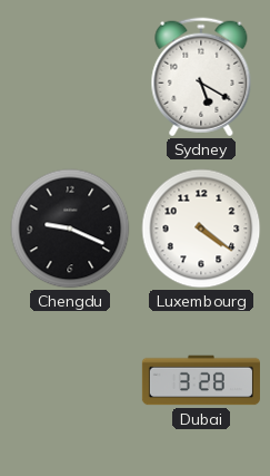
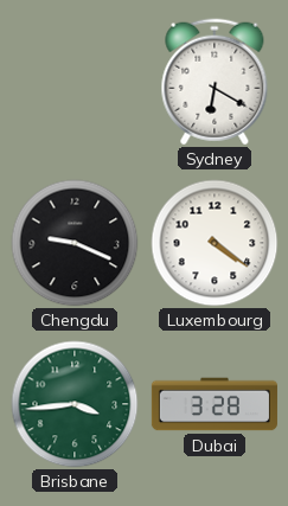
Sydney: 5:20 -> 6:20 (215, 82)
Brisbane: none -> 3:44 (75, 404)
